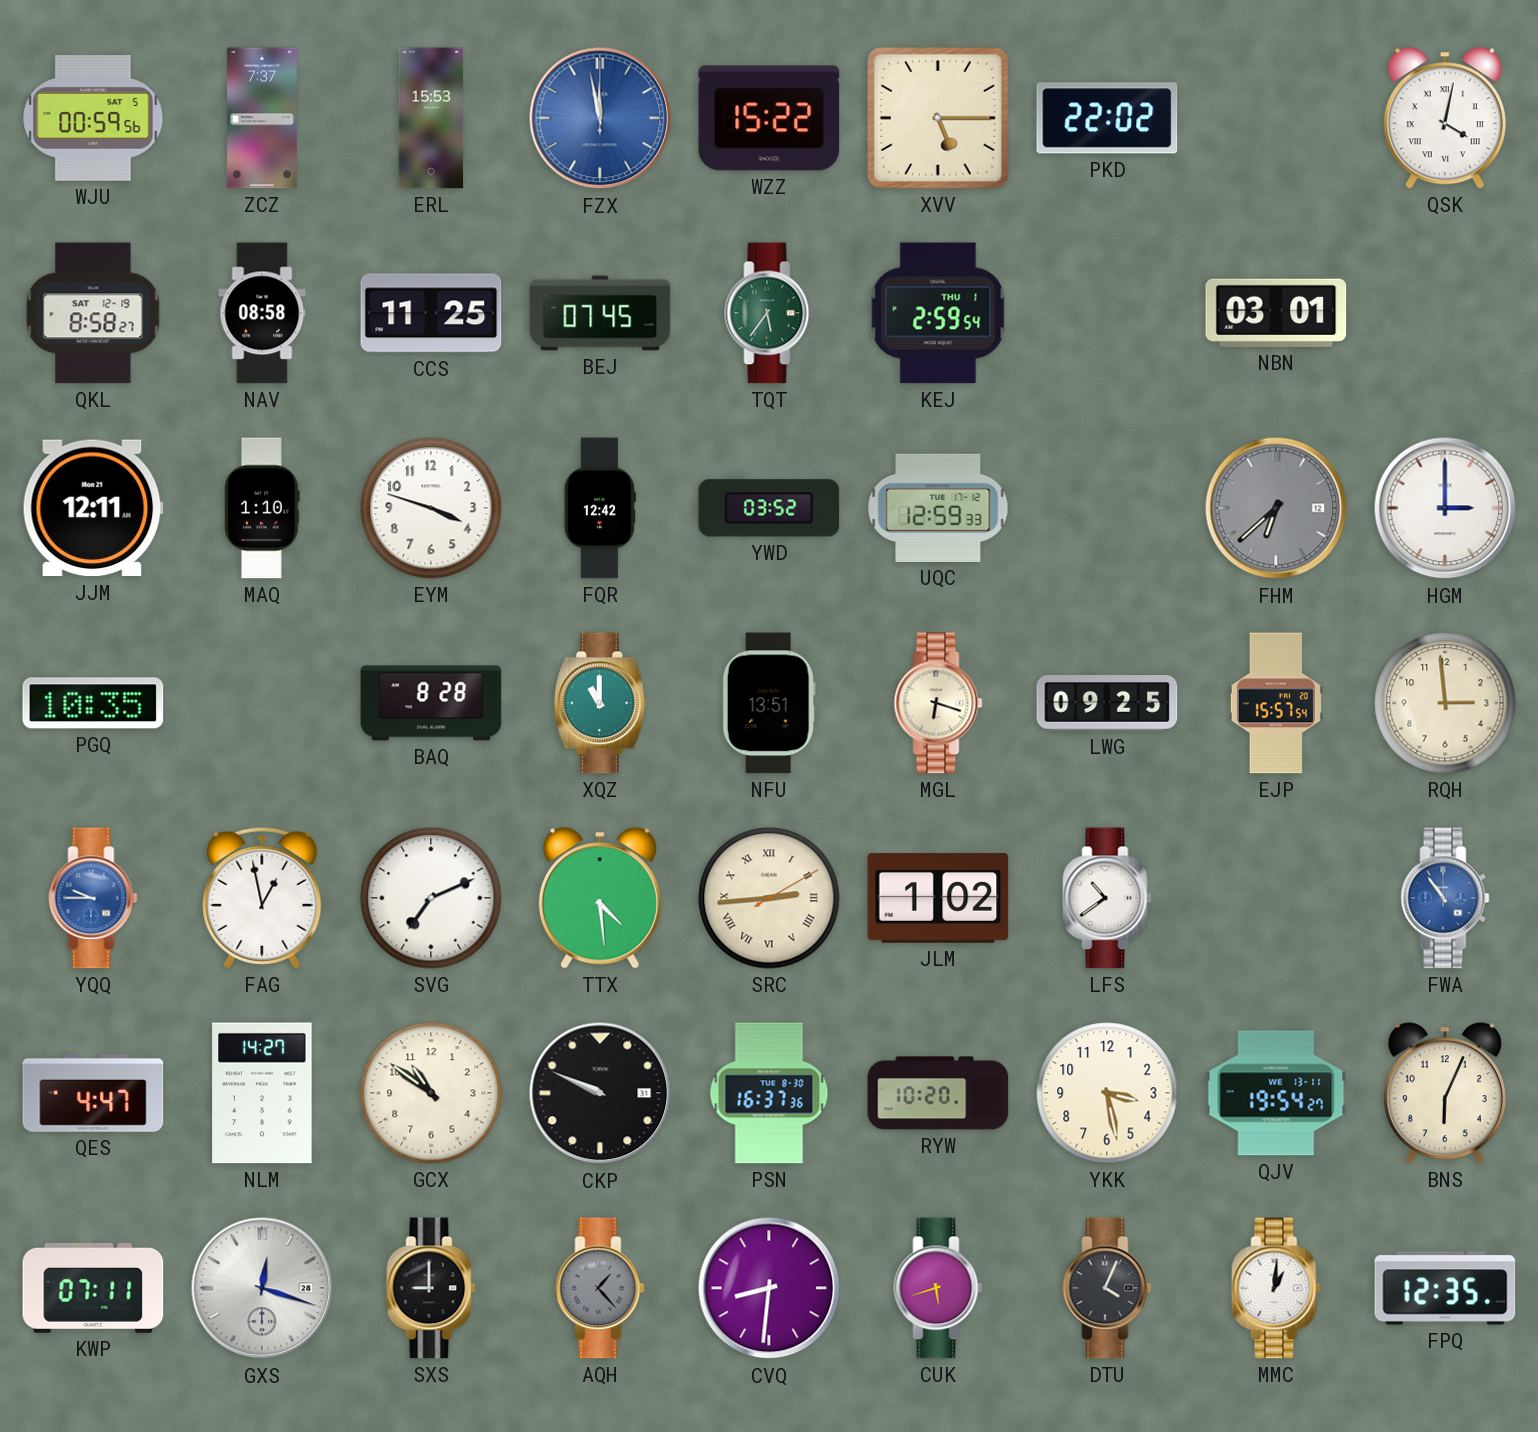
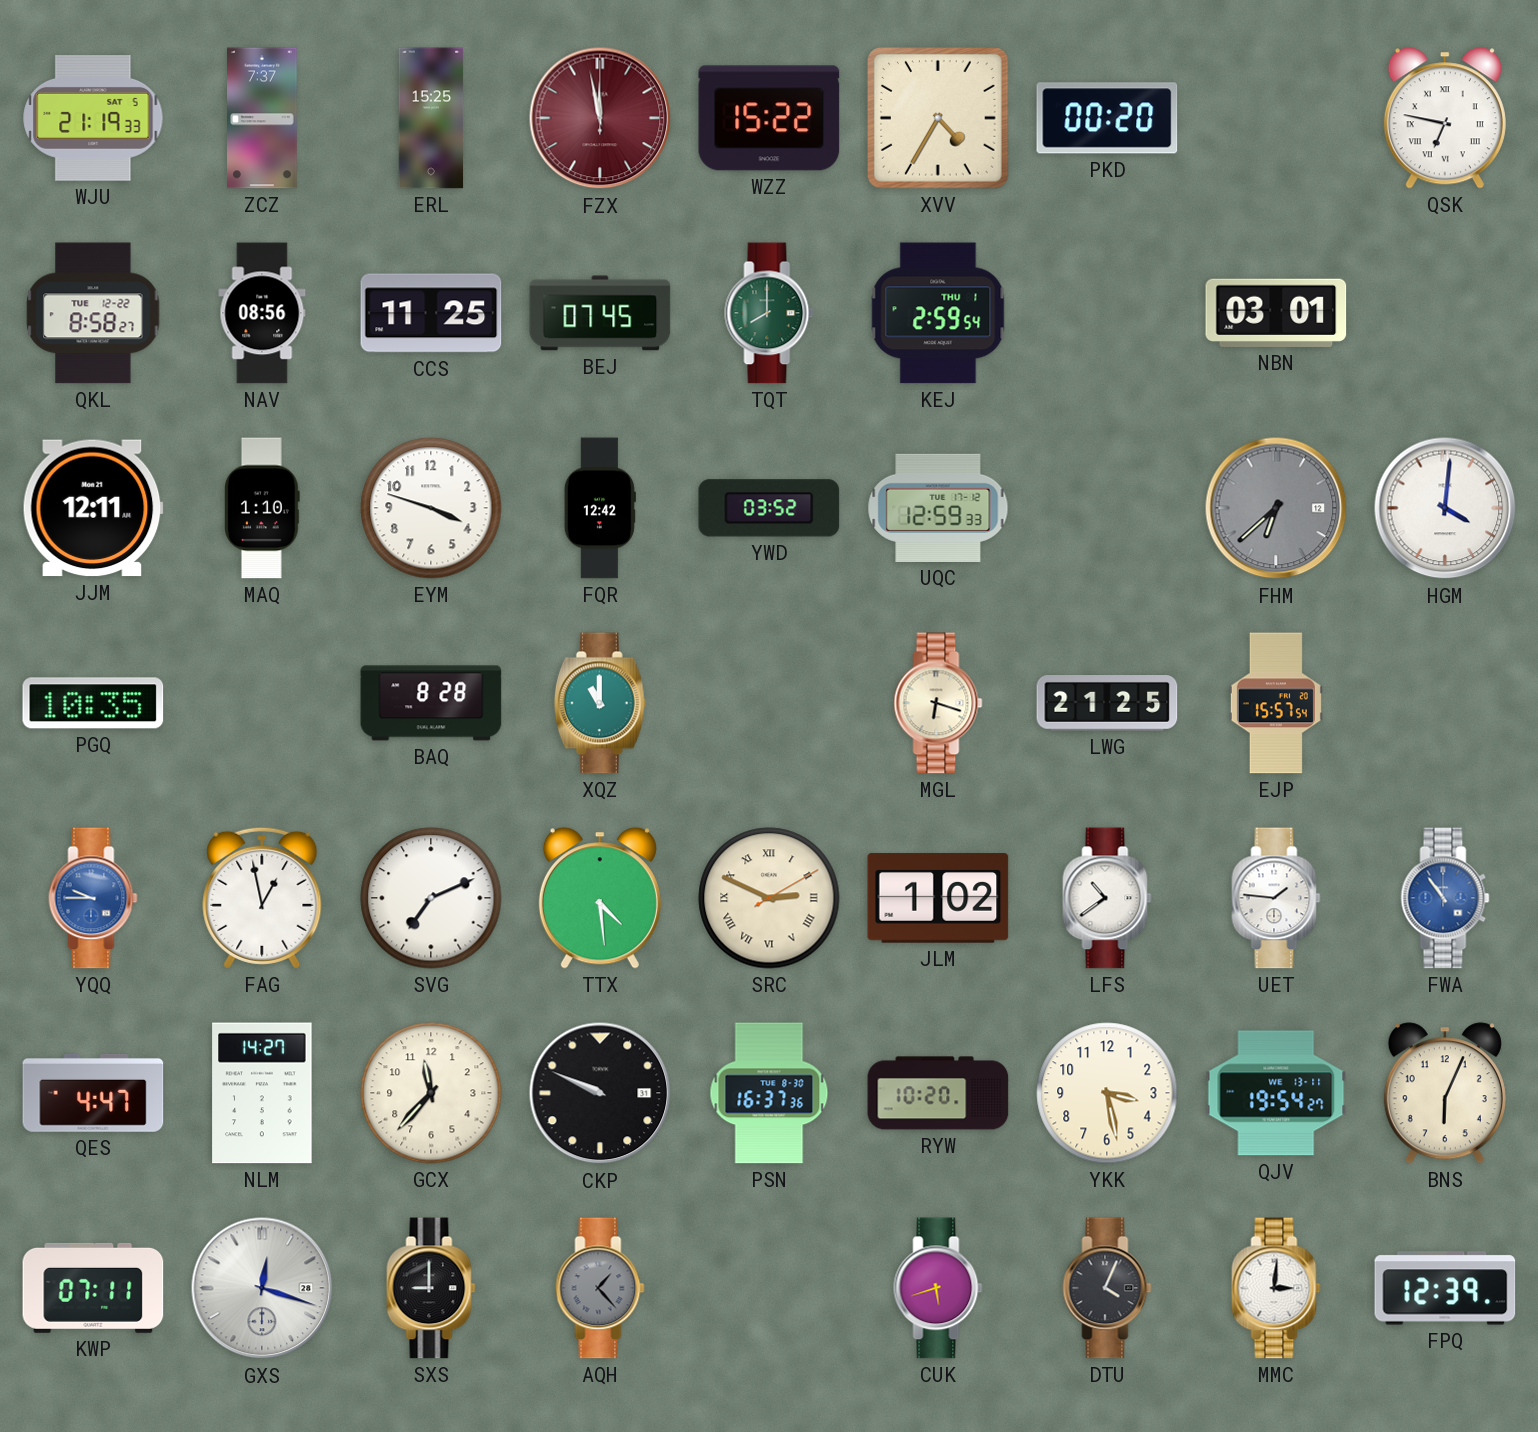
WJU: 00:59 -> 21:19 (93, 119)
ERL: 15:53 -> 15:25 (431, 118)
FZX dial: blue -> burgundy (600, 118)
XVV: 5:15 -> 4:35 (939, 119)
PKD: 22:02 -> 00:20 (1107, 118)
QSK: 4:02 -> 6:47 (1445, 118)
QKL date: SAT 12-19 -> TUE 12-22 (93, 313)
NAV: 08:58 -> 08:56 (262, 313)
TQT: 5:36 -> 8:00 (769, 313)
HGM: 3:00 -> 4:01 (1445, 508)
NFU: 13:51 -> none (769, 703)
LWG: 09:25 -> 21:25 (1107, 704)
RQH: 2:59 -> none (1445, 703)
SRC: 2:44 -> 2:49 (769, 898)
UET: none -> 1:46 (1276, 898)
GCX: 10:51 -> 11:37 (431, 1093)
CVQ: 8:31 -> none (769, 1288)
MMC: 1:01 -> 3:01 (1276, 1288)
FPQ: 12:35 -> 12:39 (1445, 1288)
